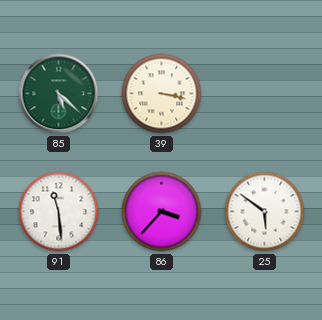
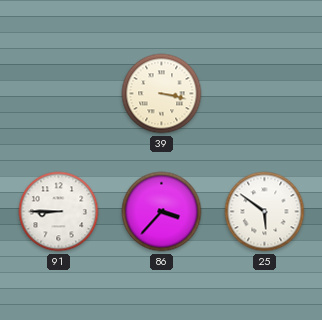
85: 5:22 -> none (59, 94)
91: 11:29 -> 8:45 (59, 212)
